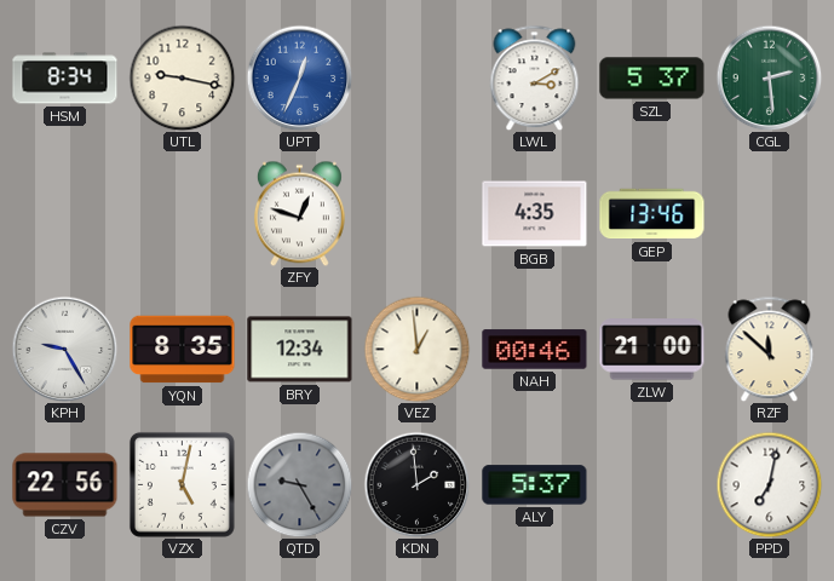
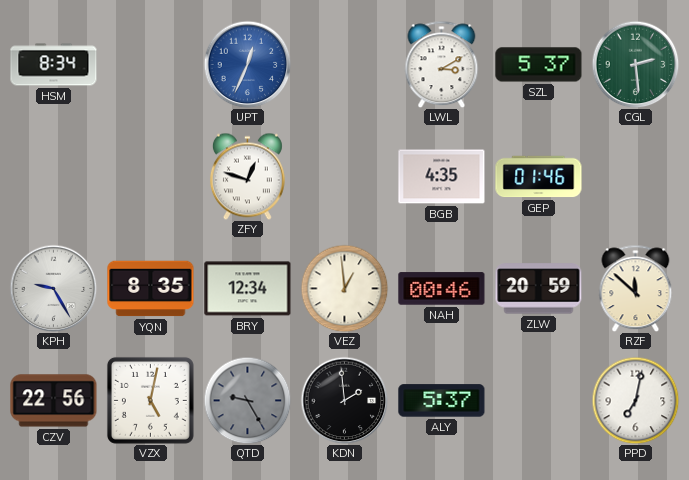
UTL: 9:17 -> none (182, 77)
GEP: 13:46 -> 01:46 (539, 177)
ZLW: 21:00 -> 20:59 (539, 289)
